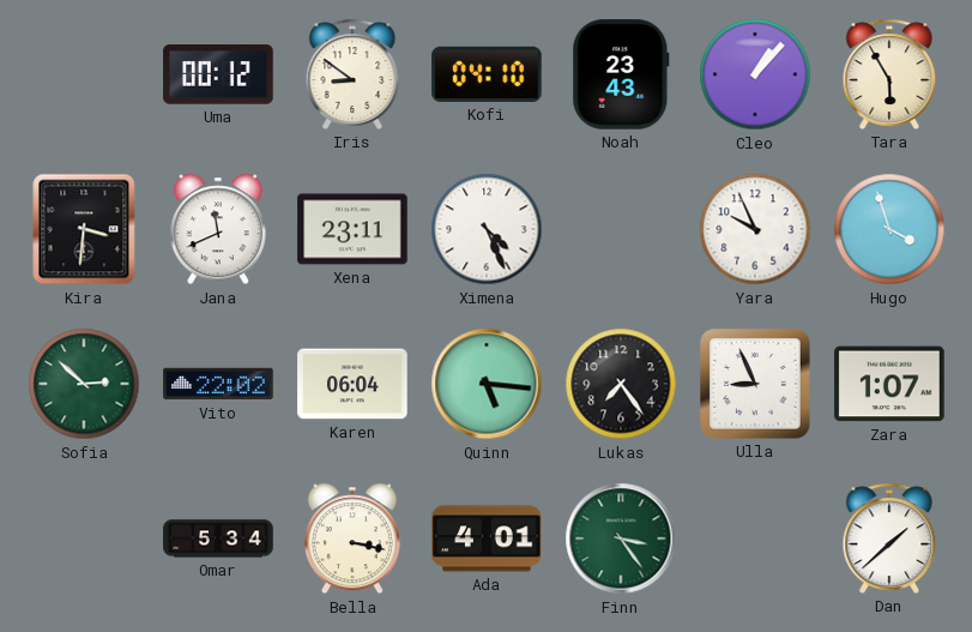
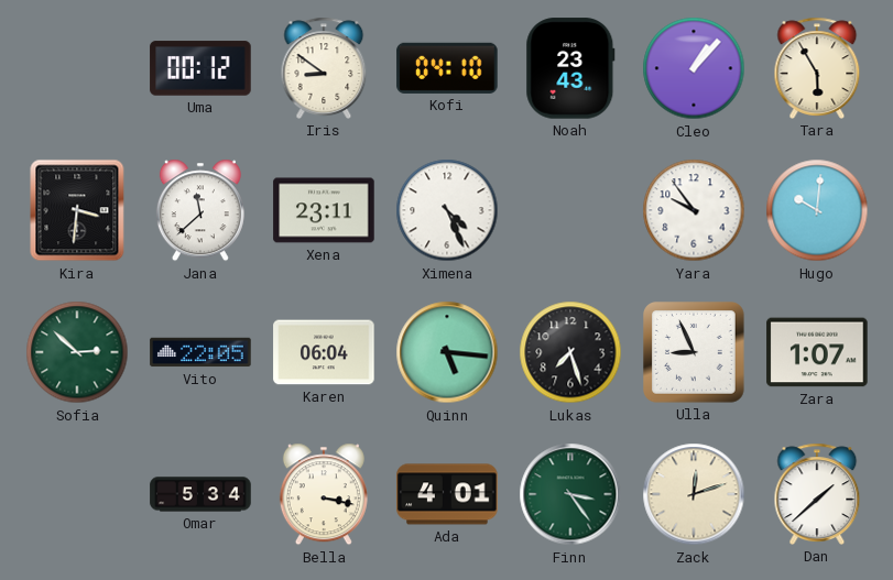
Jana: 11:41 -> 11:38 (200, 210)
Yara: 9:56 -> 9:54 (694, 210)
Hugo: 3:57 -> 10:01 (817, 210)
Vito: 22:02 -> 22:05 (200, 352)
Lukas: 7:24 -> 7:27 (570, 352)
Zack: none -> 12:12 (694, 494)
